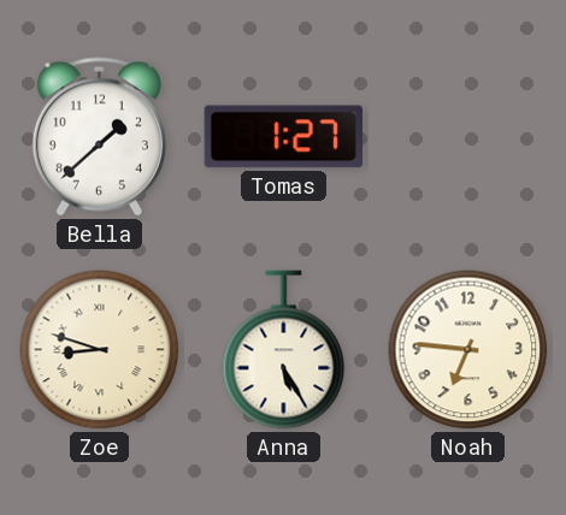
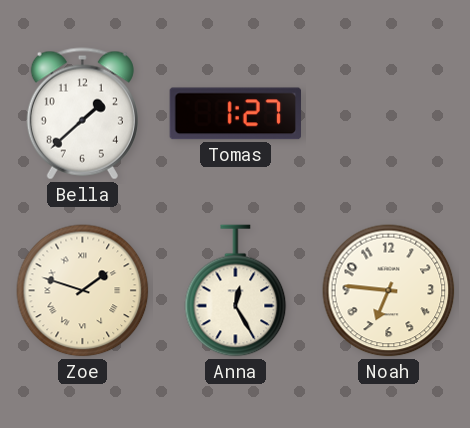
Zoe: 8:48 -> 1:48 (83, 291)
Anna: 5:25 -> 12:25 (236, 291)
